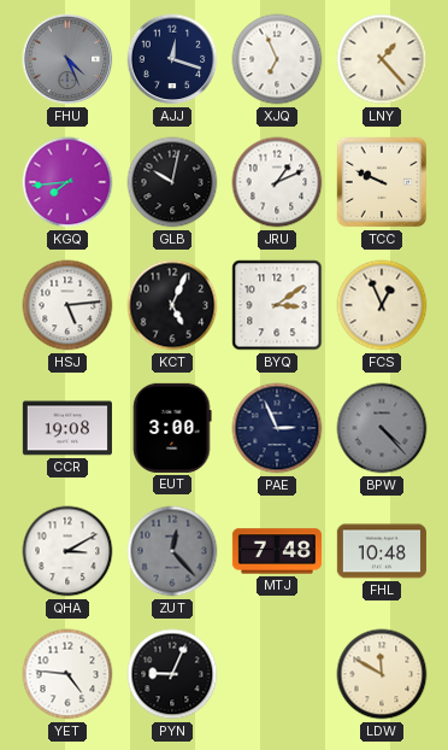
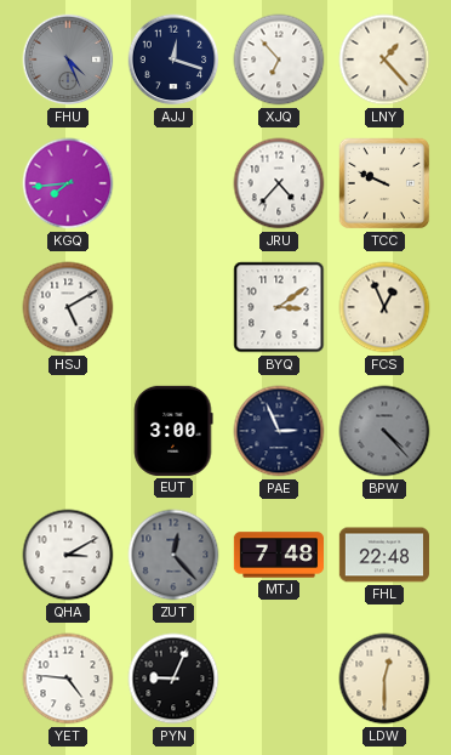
XJQ: 6:56 -> 6:53 (279, 59)
GLB: 10:02 -> none (172, 182)
JRU: 1:11 -> 4:37 (279, 183)
HSJ: 5:14 -> 5:10 (68, 307)
KCT: 5:04 -> none (172, 305)
CCR: 19:08 -> none (67, 428)
FHL: 10:48 -> 22:48 (384, 555)
LDW: 11:50 -> 12:30 (384, 679)
